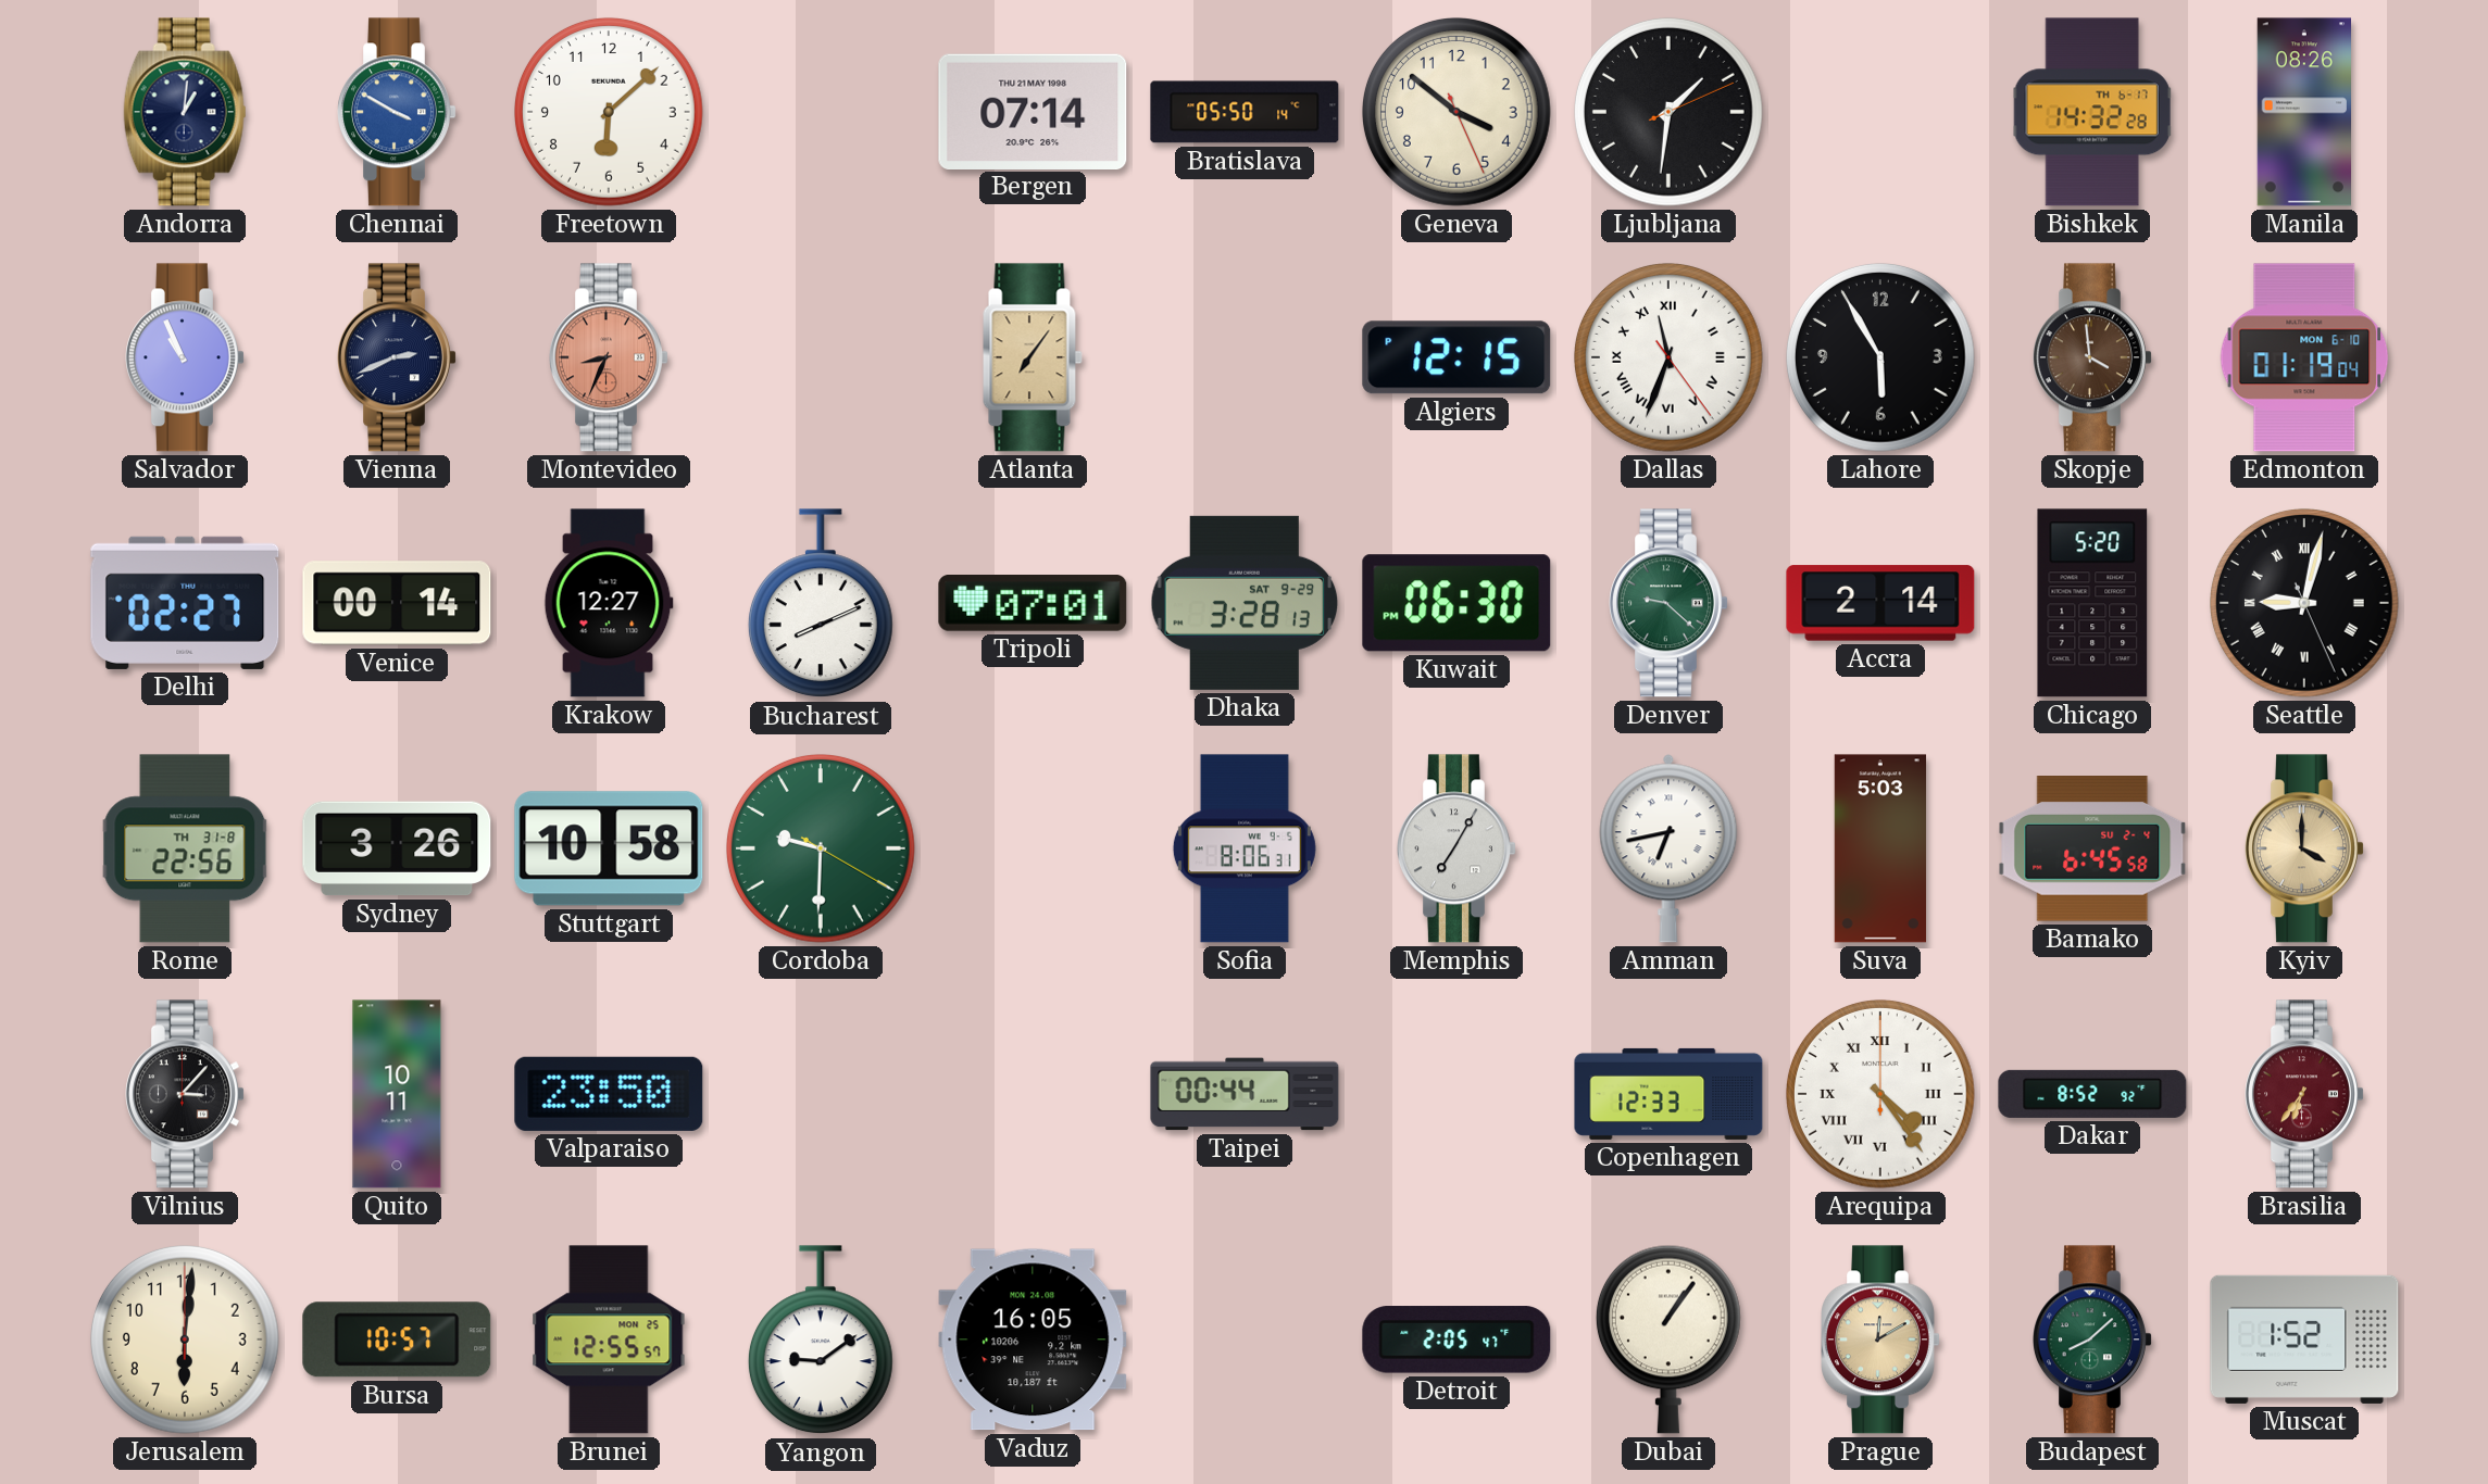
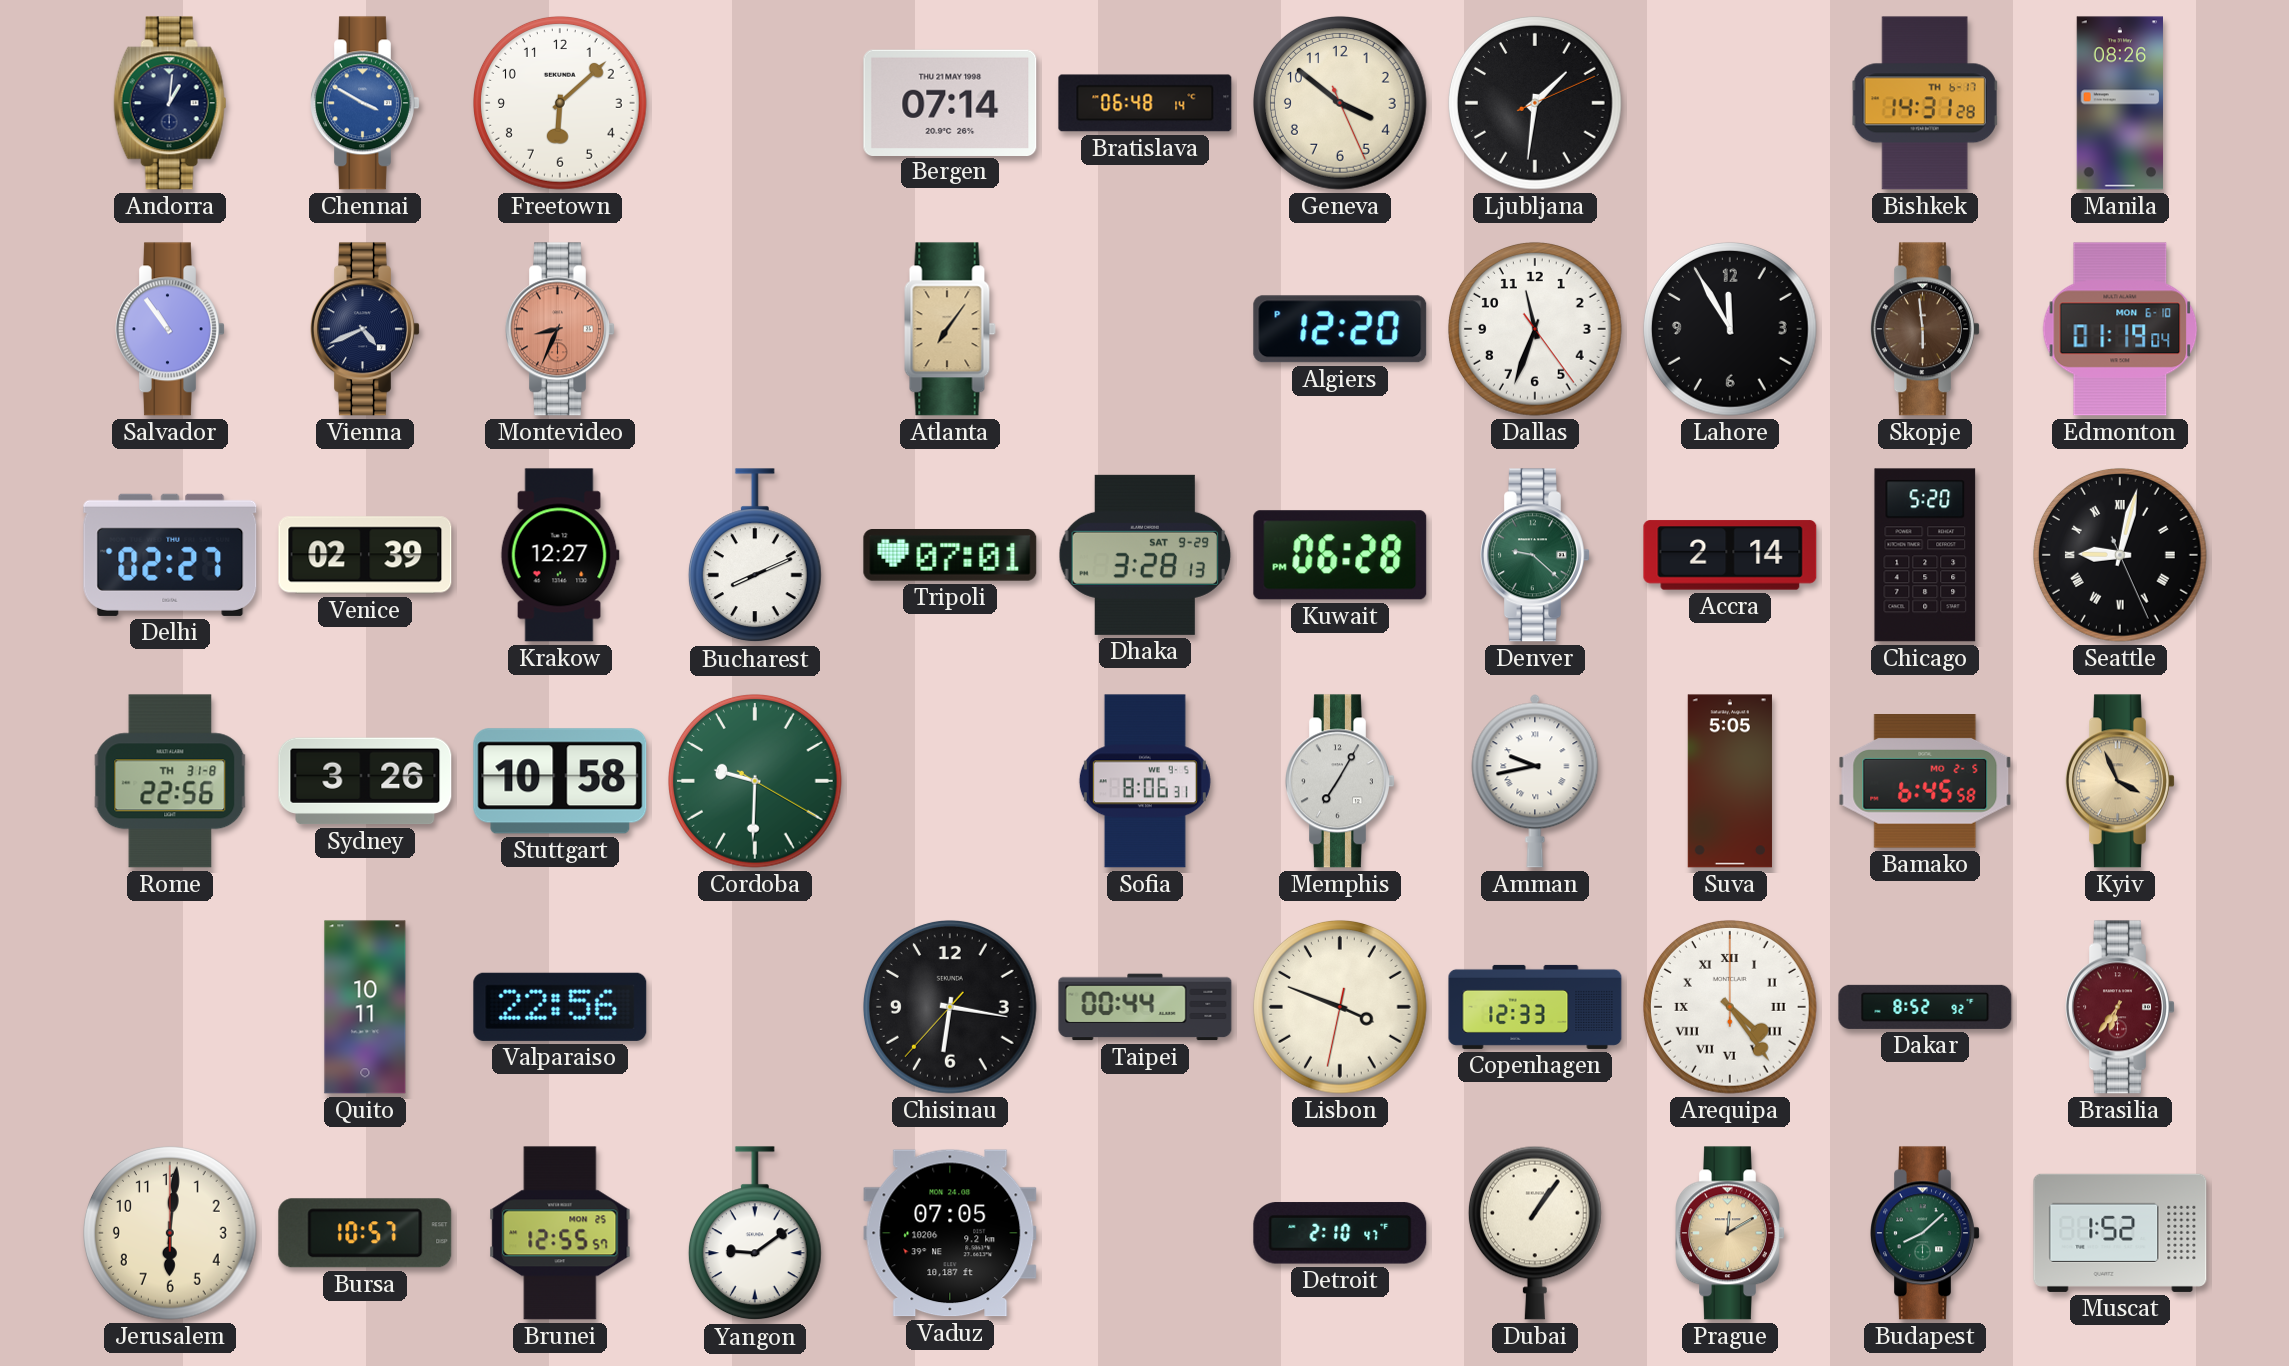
Bratislava: 05:50 -> 06:48 (1145, 103)
Bishkek: 14:32 -> 14:31 (1925, 103)
Salvador: 10:56 -> 10:54 (171, 329)
Vienna: 2:41 -> 4:41 (366, 329)
Algiers: 12:15 -> 12:20 (1340, 329)
Dallas numerals: Roman -> Arabic (1536, 330)
Lahore: 5:55 -> 11:55 (1731, 330)
Skopje: 3:59 -> 5:59 (1926, 329)
Venice: 00:14 -> 02:39 (365, 555)
Kuwait: 06:30 -> 06:28 (1340, 555)
Amman: 6:43 -> 9:43 (1535, 781)
Suva: 5:03 -> 5:05 (1730, 781)
Bamako date: SU 2-4 -> MO 2-5 (1925, 782)
Kyiv: 4:00 -> 3:56 (2121, 781)
Vilnius: 3:07 -> none (186, 1094)
Valparaiso: 23:50 -> 22:56 (560, 1007)
Chisinau: none -> 6:16 (951, 1008)
Lisbon: none -> 3:48 (1341, 1008)
Vaduz: 16:05 -> 07:05 (950, 1233)
Detroit: 2:05 -> 2:10 (1340, 1233)
